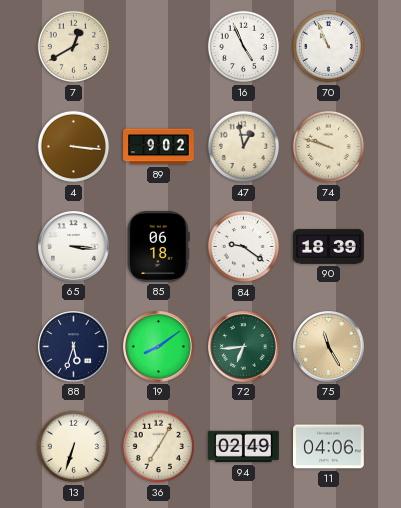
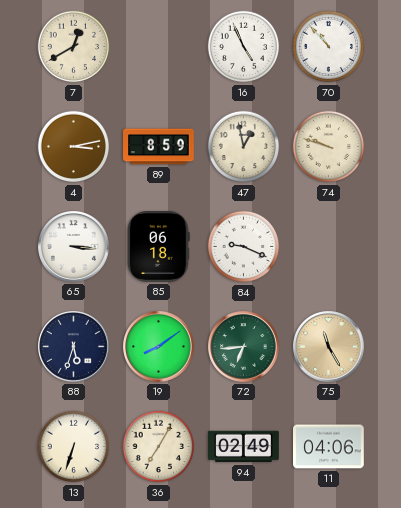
70: 10:56 -> 10:53 (329, 47)
4: 3:16 -> 3:13 (74, 147)
89: 9:02 -> 8:59 (159, 147)
84: 9:21 -> 9:19 (244, 247)
90: 18:39 -> none (329, 247)
